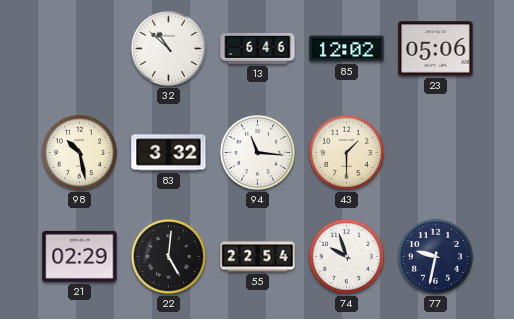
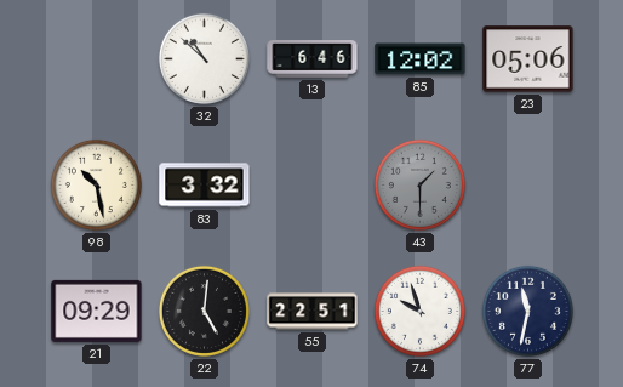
94: 11:16 -> none (257, 152)
43 dial: cream -> grey (419, 184)
21: 02:29 -> 09:29 (97, 311)
55: 22:54 -> 22:51 (313, 312)
77: 9:32 -> 11:32 (527, 311)
